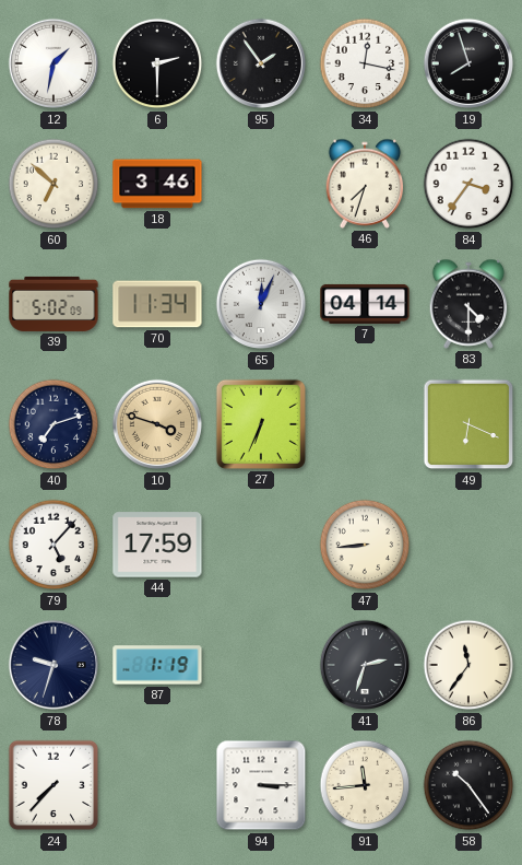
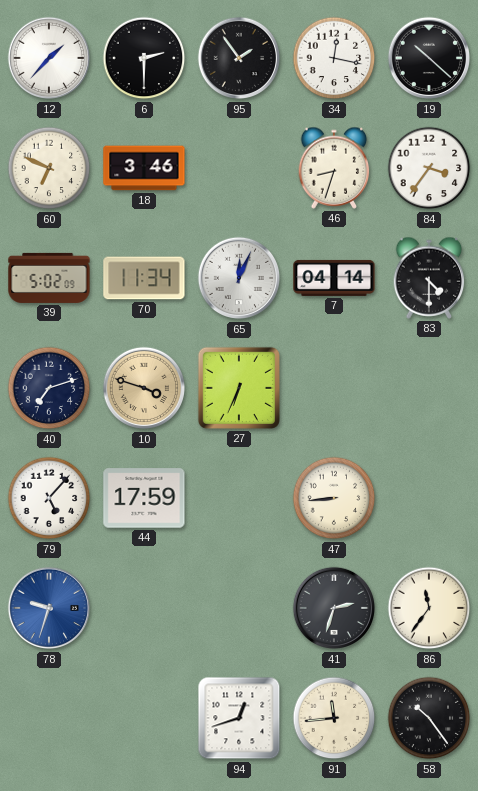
12: 1:32 -> 1:37 (49, 58)
19: 7:57 -> 10:22 (429, 58)
60: 6:52 -> 6:49 (49, 168)
46: 7:33 -> 8:33 (334, 168)
49: 6:19 -> none (468, 424)
78 dial: navy -> blue (49, 608)
87: 1:19 -> none (157, 665)
24: 7:37 -> none (54, 785)
94: 3:15 -> 12:42 (239, 718)
